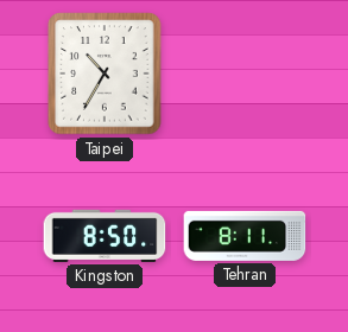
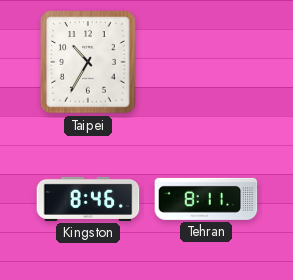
Kingston: 8:50 -> 8:46 (88, 199)
